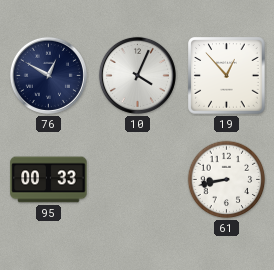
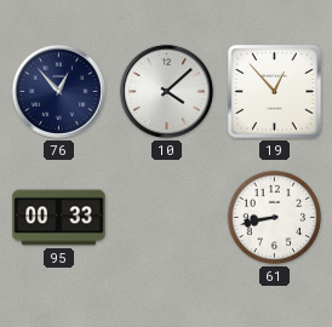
76: 12:50 -> 12:53 (58, 91)
10: 4:04 -> 4:08 (166, 91)
